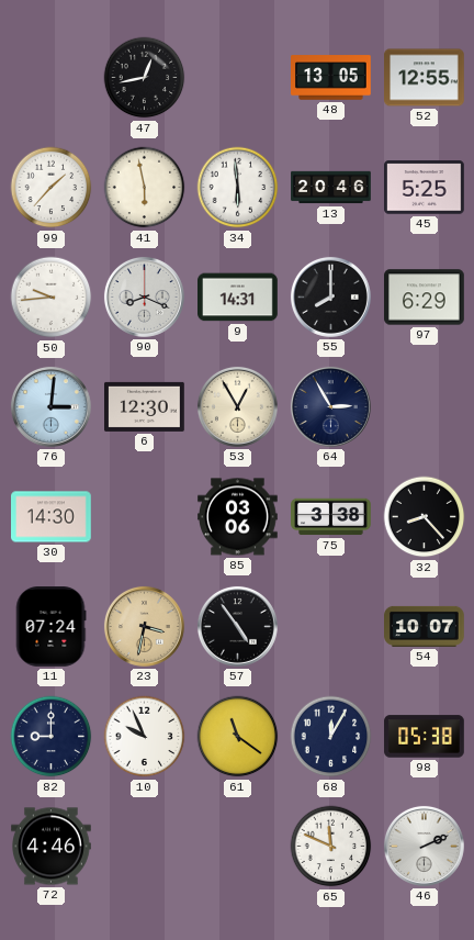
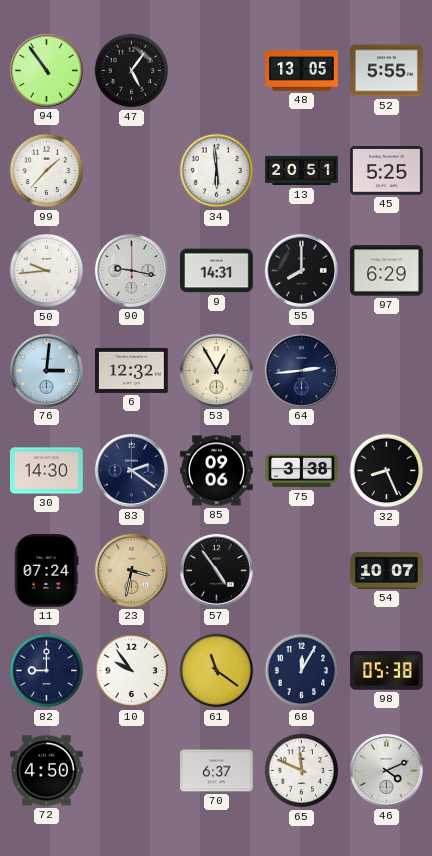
94: none -> 10:54 (46, 70)
47: 12:43 -> 5:06 (132, 71)
52: 12:55 -> 5:55 (387, 71)
41: 5:58 -> none (145, 188)
13: 20:46 -> 20:51 (302, 171)
90: 8:19 -> 9:17 (131, 270)
6: 12:30 -> 12:32 (132, 370)
64: 2:55 -> 2:44 (301, 370)
83: none -> 2:21 (131, 470)
85: 03:06 -> 09:06 (217, 471)
32: 8:23 -> 8:26 (387, 471)
10: 9:56 -> 9:54 (132, 671)
72: 4:46 -> 4:50 (47, 771)
70: none -> 6:37 (217, 771)
46: 2:11 -> 4:11 (386, 770)
